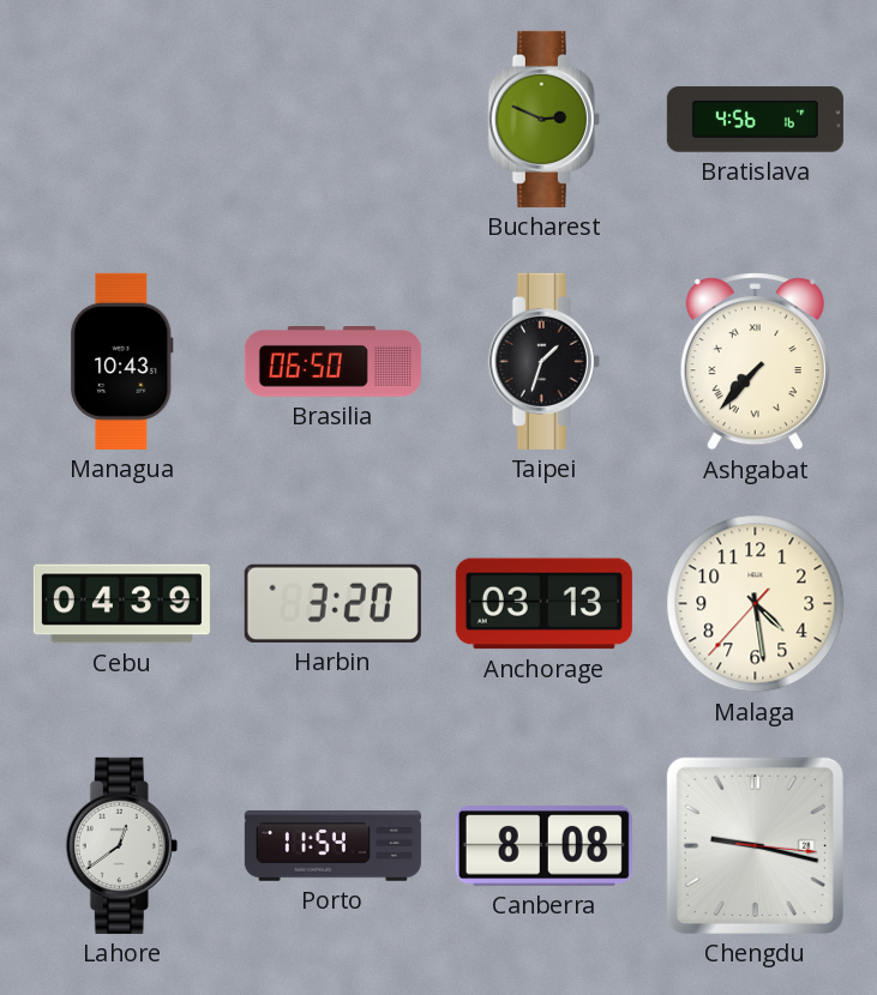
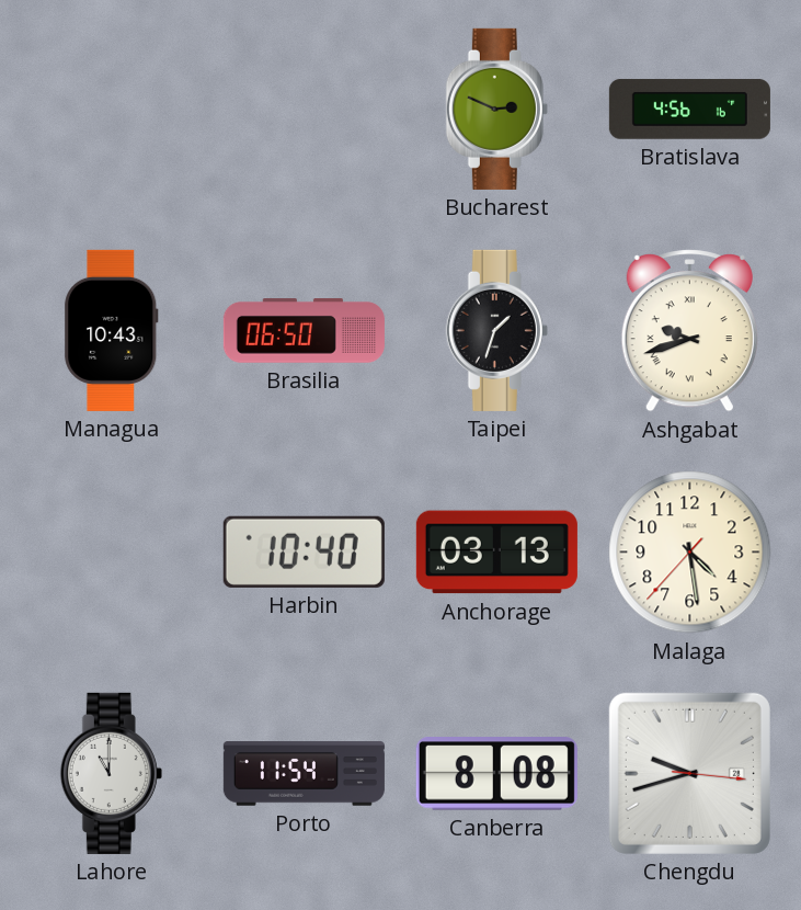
Ashgabat: 7:37 -> 9:42 (689, 331)
Cebu: 04:39 -> none (121, 604)
Harbin: 3:20 -> 10:40 (304, 551)
Lahore: 12:39 -> 11:00 (111, 773)
Chengdu: 9:17 -> 9:42 (689, 773)
